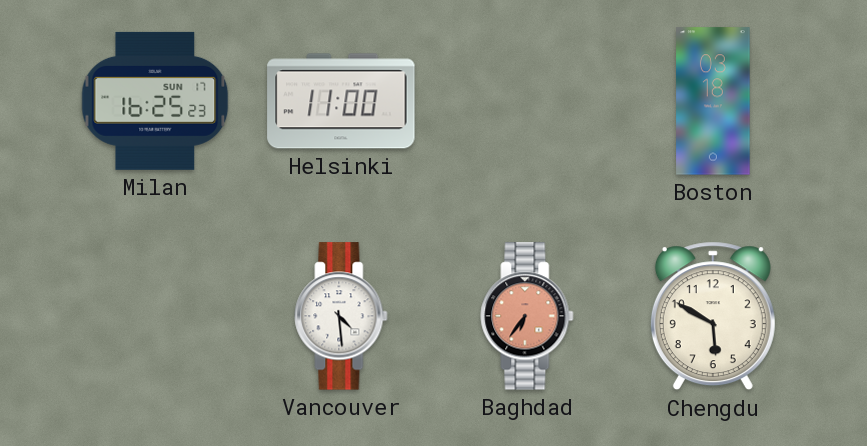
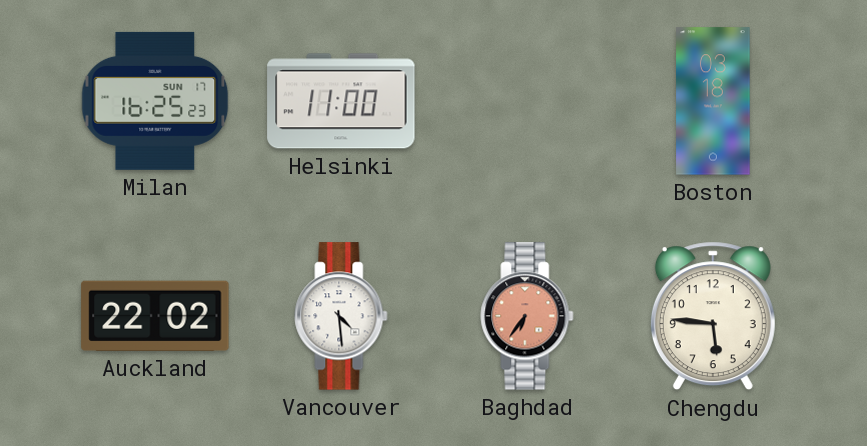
Auckland: none -> 22:02 (155, 316)
Chengdu: 5:50 -> 5:46 (713, 316)
